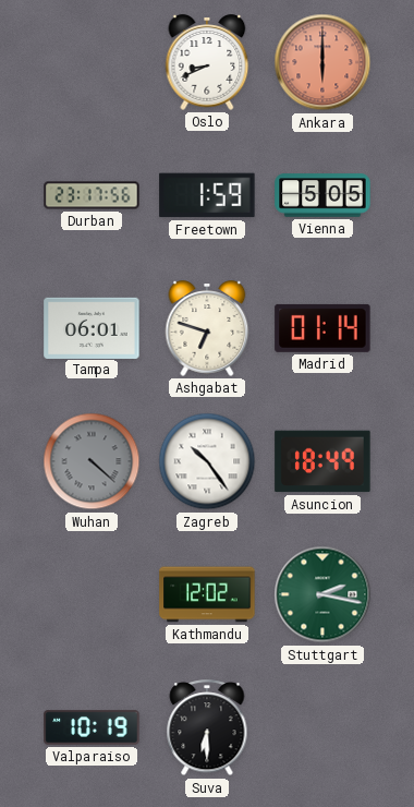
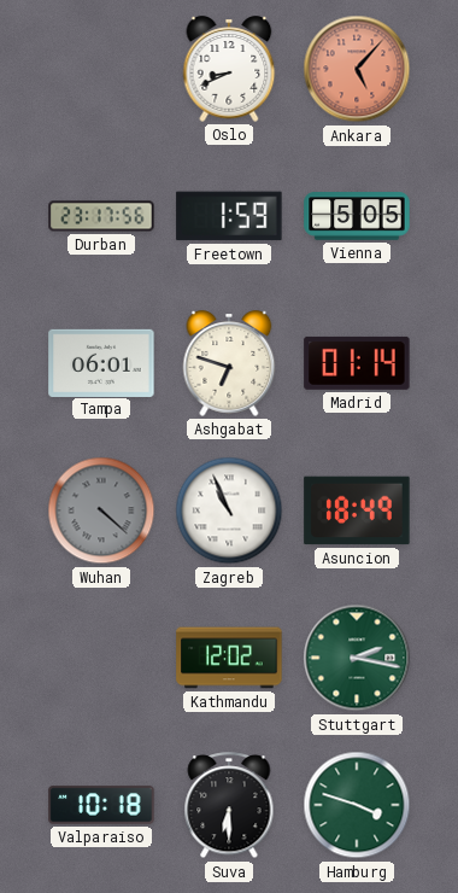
Ankara: 6:00 -> 5:07 (357, 69)
Zagreb: 10:24 -> 10:56 (229, 510)
Valparaiso: 10:19 -> 10:18 (101, 805)
Hamburg: none -> 3:48 (357, 805)
